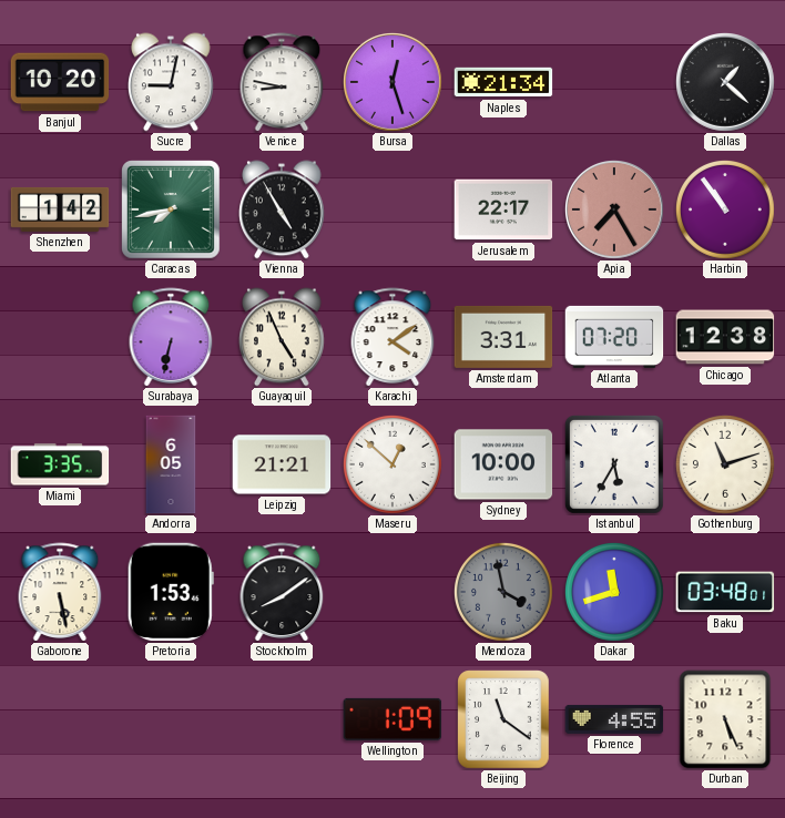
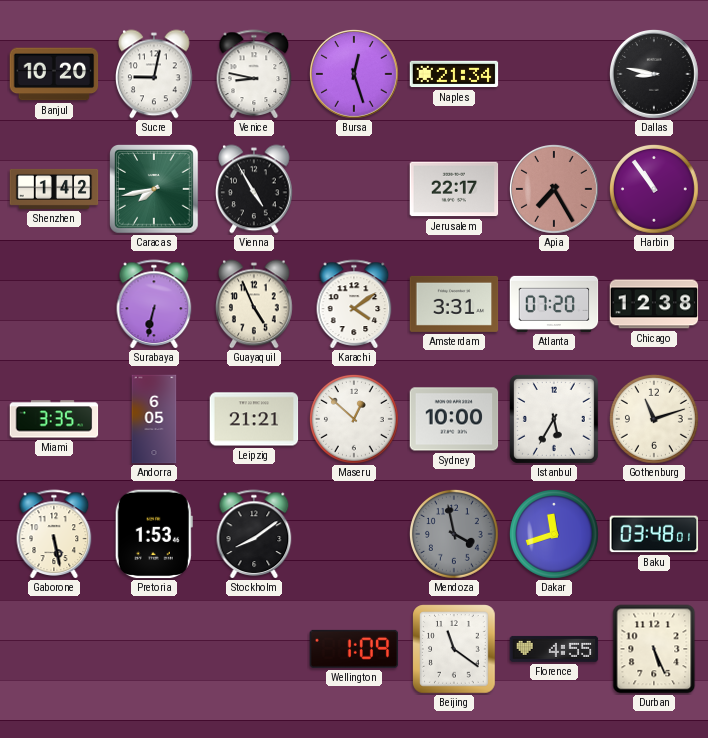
Dallas: 1:22 -> 8:47 (655, 75)
